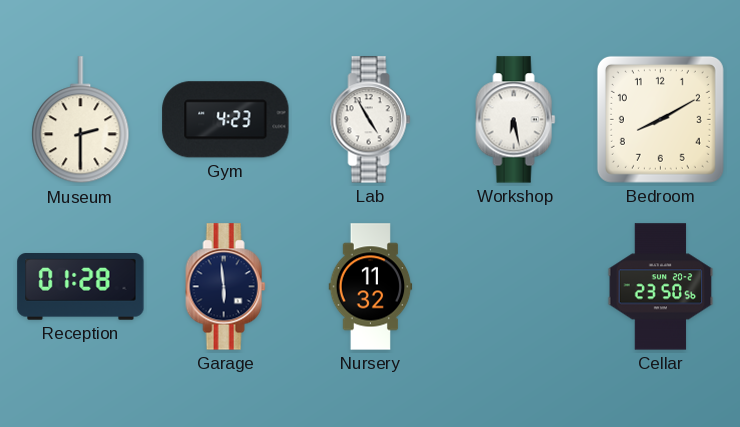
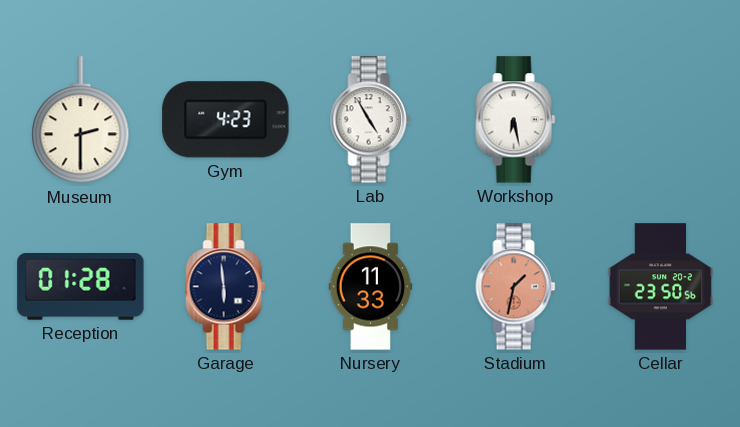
Bedroom: 8:10 -> none (660, 119)
Nursery: 11:32 -> 11:33 (371, 287)
Stadium: none -> 1:32 (516, 287)
